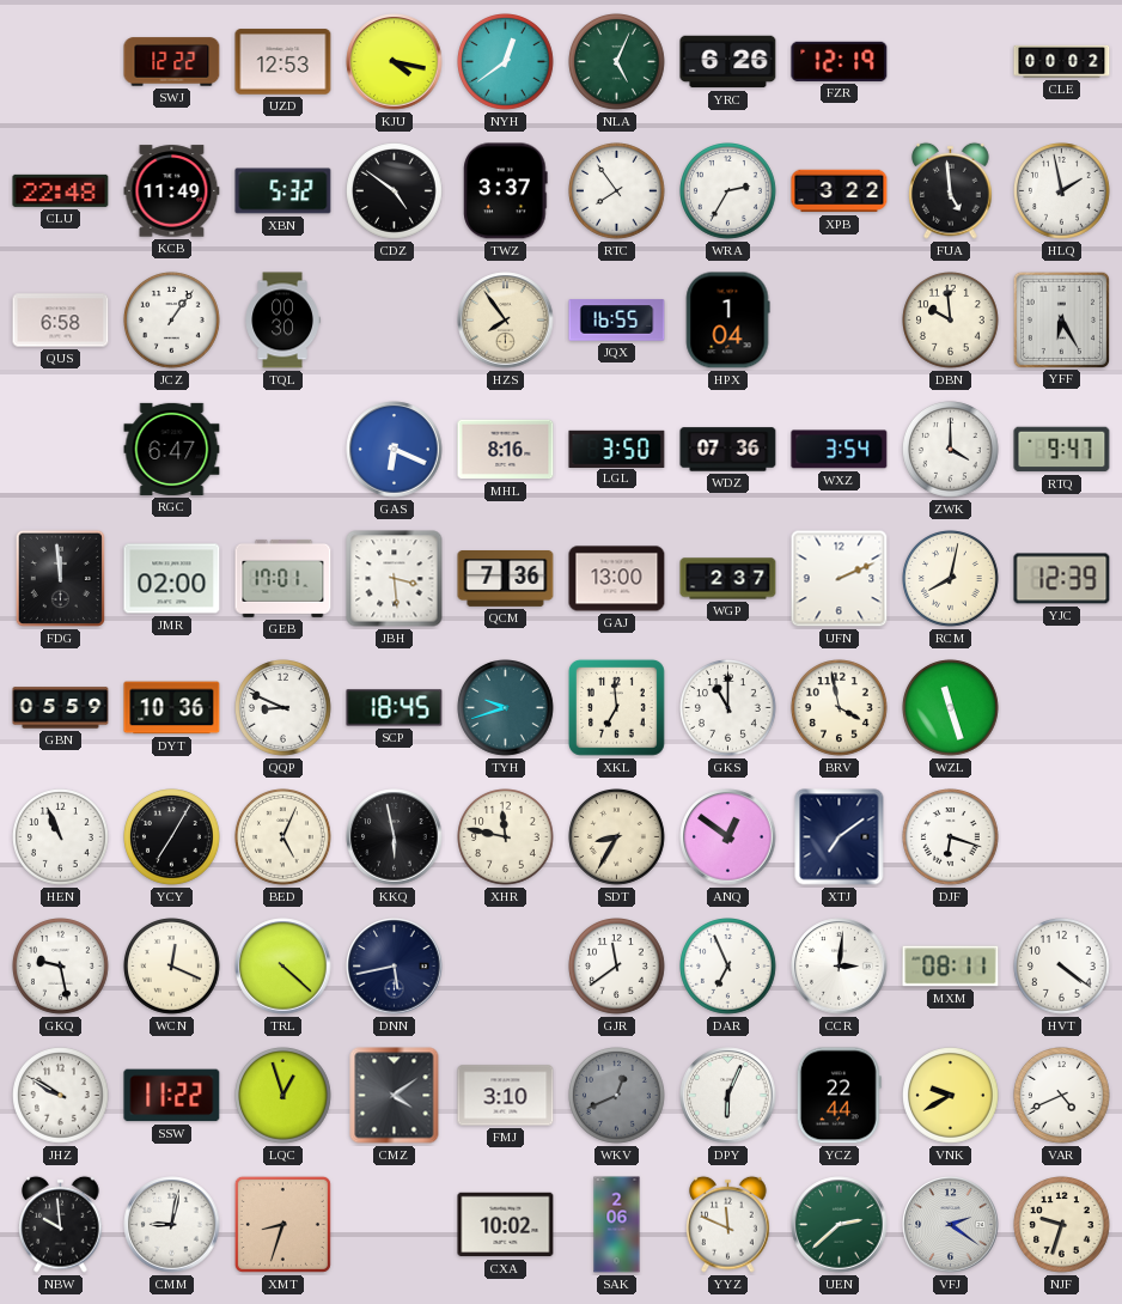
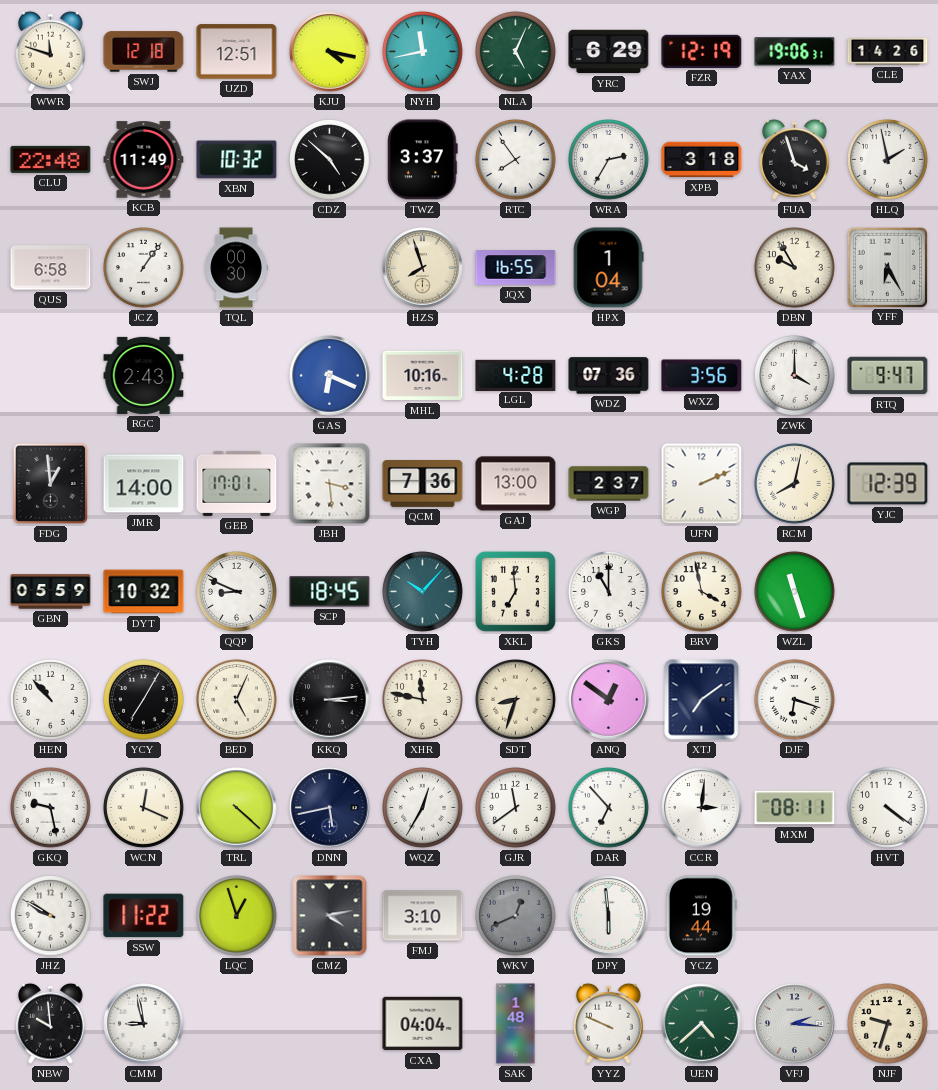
WWR: none -> 11:48 (51, 51)
SWJ: 12:22 -> 12:18 (144, 52)
UZD: 12:53 -> 12:51 (237, 52)
NYH: 12:39 -> 11:43 (423, 52)
YRC: 6:26 -> 6:29 (609, 52)
YAX: none -> 19:06 (795, 52)
CLE: 00:02 -> 14:26 (888, 51)
XBN: 5:32 -> 10:32 (237, 160)
CDZ: 4:51 -> 4:52 (330, 160)
XPB: 3:22 -> 3:18 (702, 160)
FUA: 4:59 -> 3:57 (795, 159)
HZS: 7:54 -> 7:57 (423, 268)
DBN: 9:59 -> 9:55 (795, 268)
RGC: 6:47 -> 2:43 (144, 375)
MHL: 8:16 -> 10:16 (423, 376)
LGL: 3:50 -> 4:28 (516, 375)
WXZ: 3:54 -> 3:56 (702, 376)
FDG: 11:59 -> 12:59 (50, 483)
JMR: 02:00 -> 14:00 (144, 484)
DYT: 10:36 -> 10:32 (144, 592)
TYH: 9:42 -> 10:07 (423, 592)
HEN: 10:56 -> 10:53 (51, 700)
KKQ: 5:58 -> 3:14 (330, 700)
SDT: 8:35 -> 8:33 (516, 700)
WQZ: none -> 12:35 (423, 808)
DAR: 6:56 -> 6:53 (609, 808)
CMZ: 4:09 -> 4:13 (330, 916)
DPY: 6:04 -> 5:59 (609, 916)
YCZ: 22:44 -> 19:44 (701, 916)
VNK: 9:40 -> none (951, 1096)
VAR: 4:41 -> none (1062, 1096)
CMM: 9:02 -> 8:58 (144, 1024)
XMT: 8:33 -> none (282, 1224)
CXA: 10:02 -> 04:04 (423, 1024)
SAK: 2:06 -> 1:48 (516, 1024)
YYZ: 11:49 -> 9:49 (609, 1023)
UEN: 2:38 -> 4:38 (702, 1024)
VFJ: 2:21 -> 2:16 (795, 1024)
